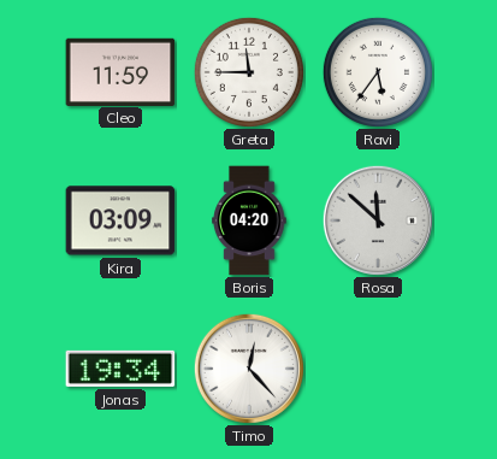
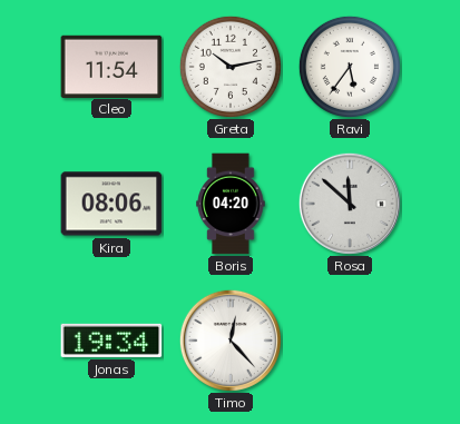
Cleo: 11:59 -> 11:54 (111, 66)
Greta: 11:45 -> 10:13 (231, 67)
Kira: 03:09 -> 08:06 (111, 204)
